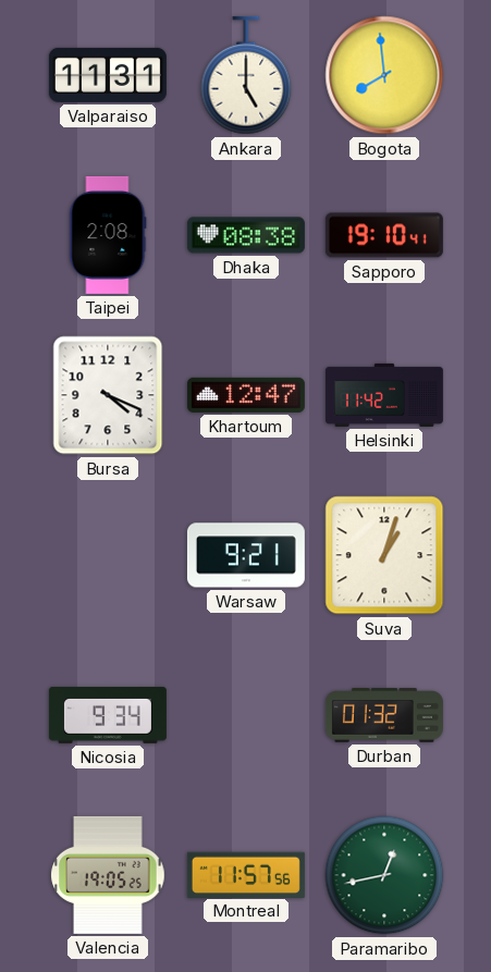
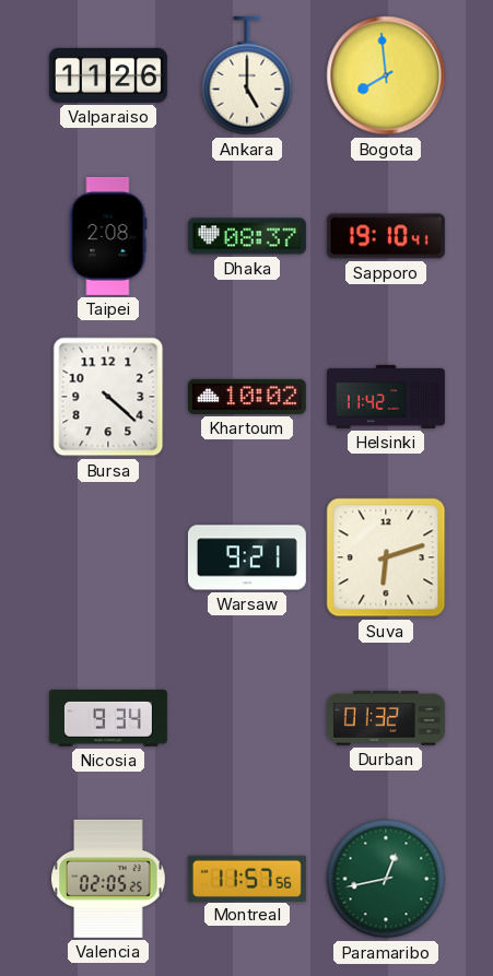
Valparaiso: 11:31 -> 11:26 (108, 75)
Dhaka: 08:38 -> 08:37 (247, 236)
Bursa: 4:19 -> 4:22 (108, 397)
Khartoum: 12:47 -> 10:02 (247, 397)
Suva: 1:03 -> 6:12 (386, 557)
Valencia: 19:05 -> 02:05 (108, 879)
